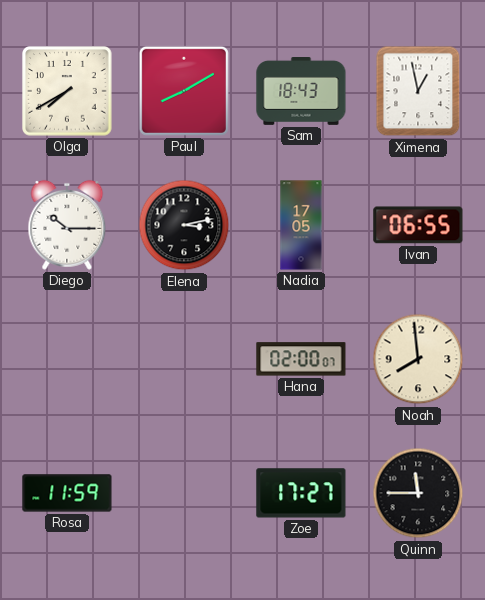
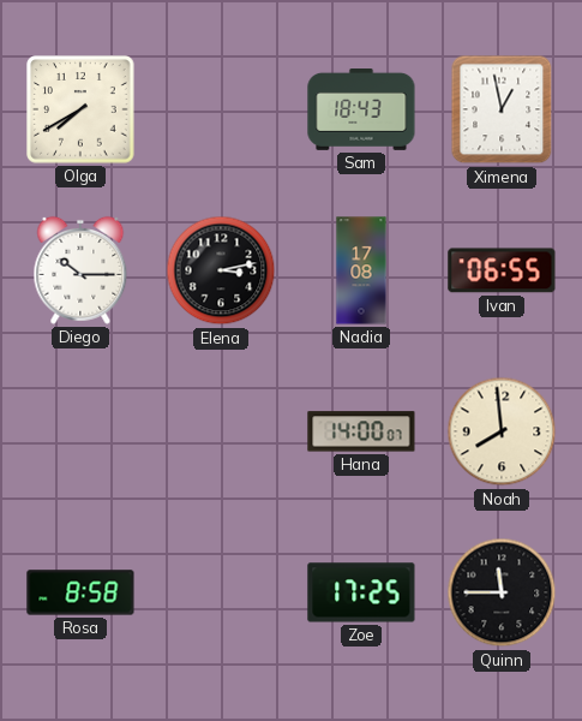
Paul: 8:10 -> none (184, 91)
Nadia: 17:05 -> 17:08 (361, 270)
Hana: 02:00 -> 14:00 (361, 431)
Rosa: 11:59 -> 8:58 (80, 592)
Zoe: 17:27 -> 17:25 (361, 592)
